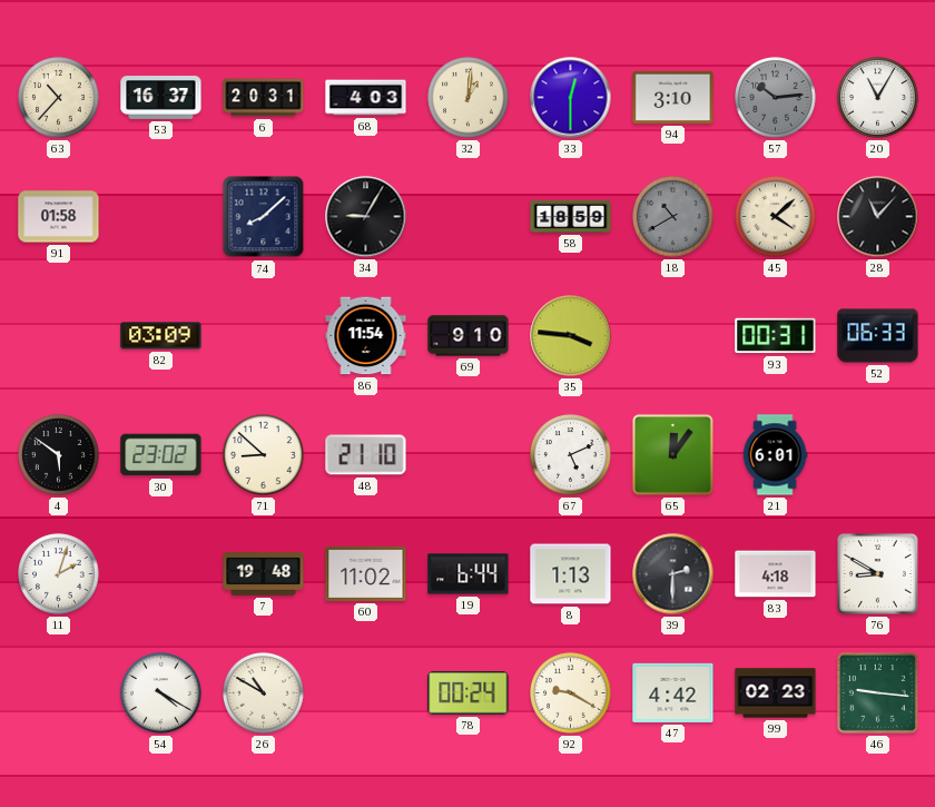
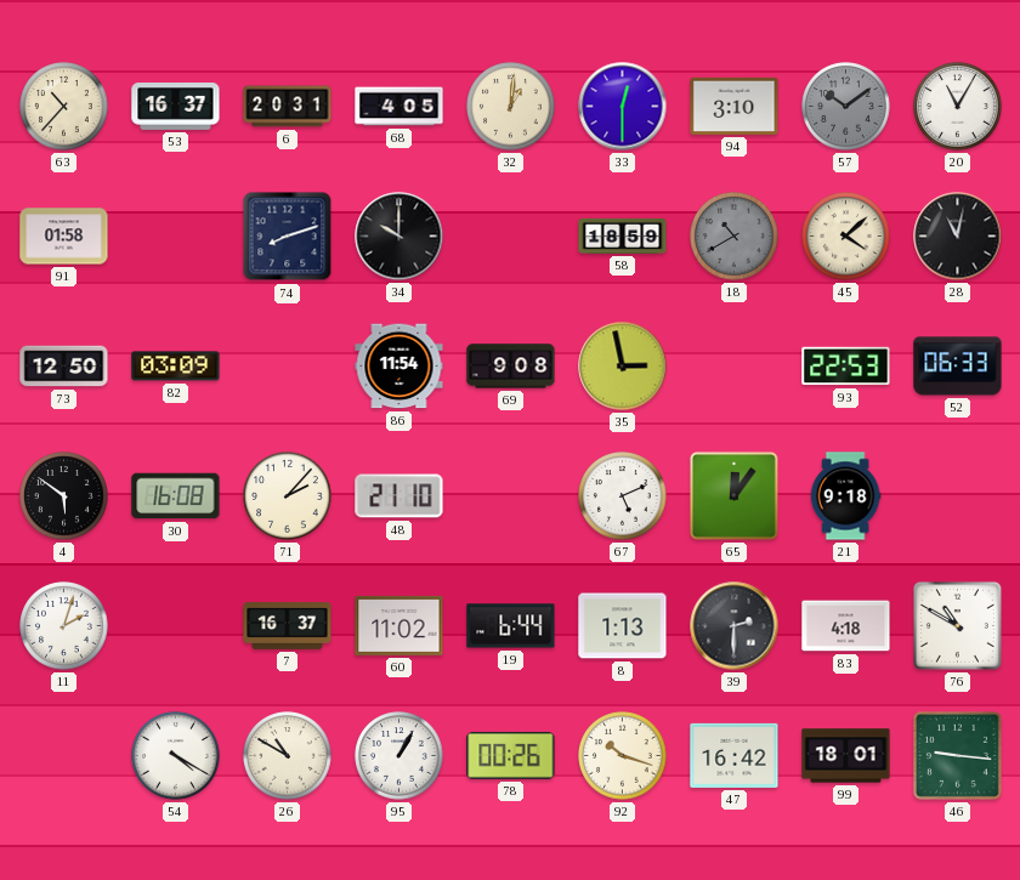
68: 4:03 -> 4:05 (399, 107)
57: 10:14 -> 10:09 (846, 107)
74: 8:08 -> 8:12 (288, 237)
34: 9:05 -> 10:00 (399, 237)
28: 11:07 -> 11:02 (958, 237)
73: none -> 12:50 (64, 367)
69: 9:10 -> 9:08 (511, 367)
35: 3:46 -> 2:58 (623, 367)
93: 00:31 -> 22:53 (846, 367)
30: 23:02 -> 16:08 (176, 496)
71: 8:52 -> 2:07 (288, 496)
21: 6:01 -> 9:18 (845, 496)
7: 19:48 -> 16:37 (288, 626)
76: 8:50 -> 10:50 (957, 625)
95: none -> 1:05 (399, 756)
78: 00:24 -> 00:26 (511, 755)
92: 9:20 -> 10:18 (623, 756)
47: 4:42 -> 16:42 (735, 755)
99: 02:23 -> 18:01 (846, 756)
